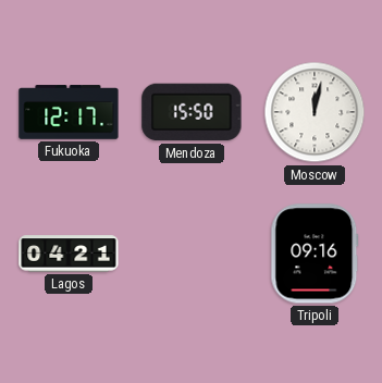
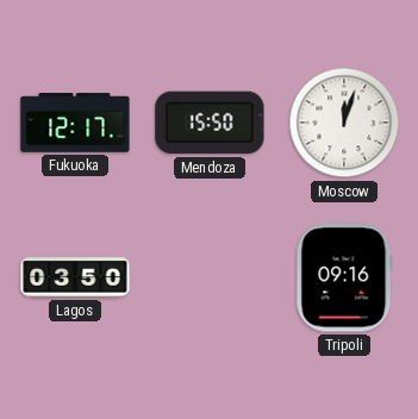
Moscow: 12:02 -> 12:03 (344, 123)
Lagos: 04:21 -> 03:50 (75, 277)
